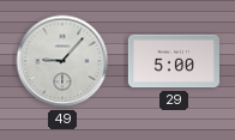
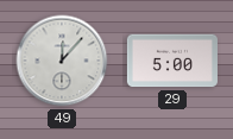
49: 9:07 -> 12:07 (62, 61)
